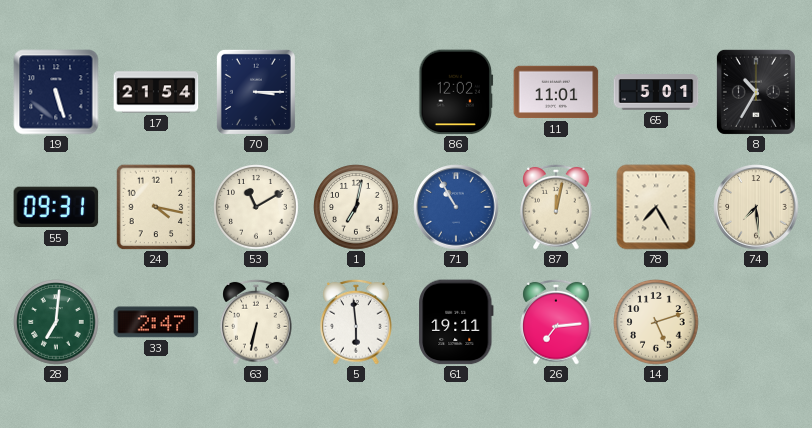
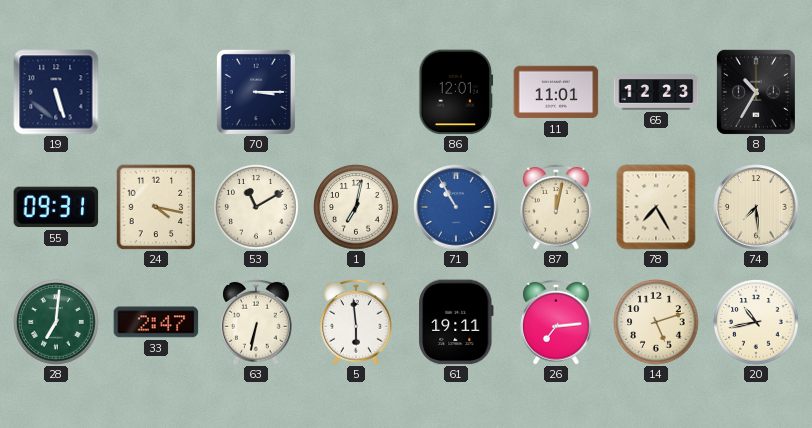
17: 21:54 -> none (156, 92)
86: 12:02 -> 12:01 (456, 92)
65: 5:01 -> 12:23 (656, 92)
20: none -> 10:43 (756, 322)
